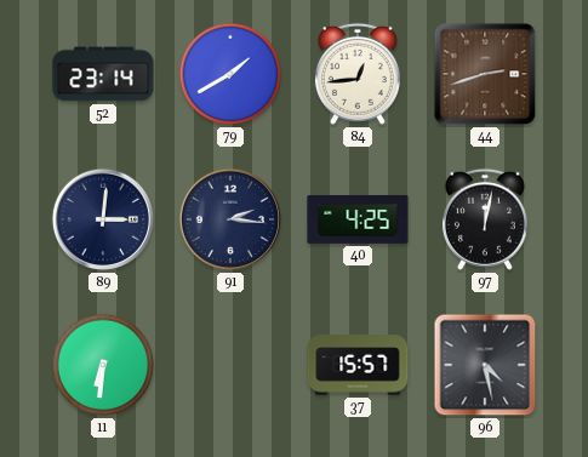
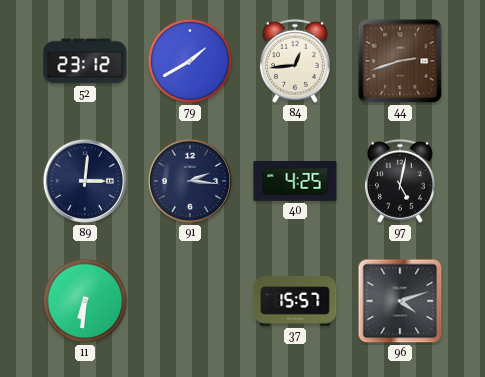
52: 23:14 -> 23:12 (85, 61)
97: 12:02 -> 5:02 (400, 181)
96: 4:28 -> 4:12 (400, 301)
